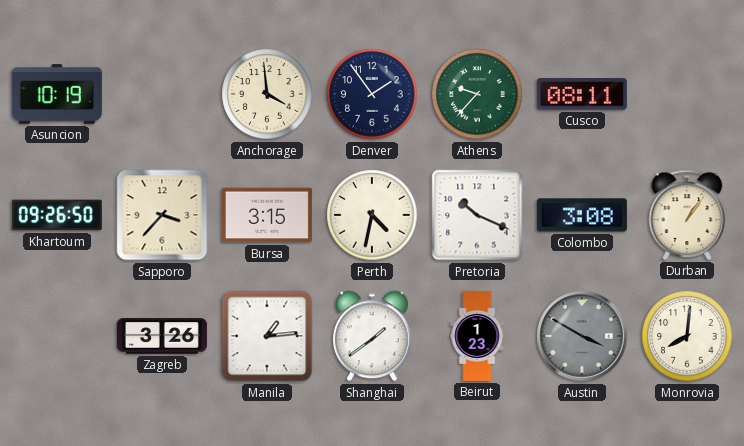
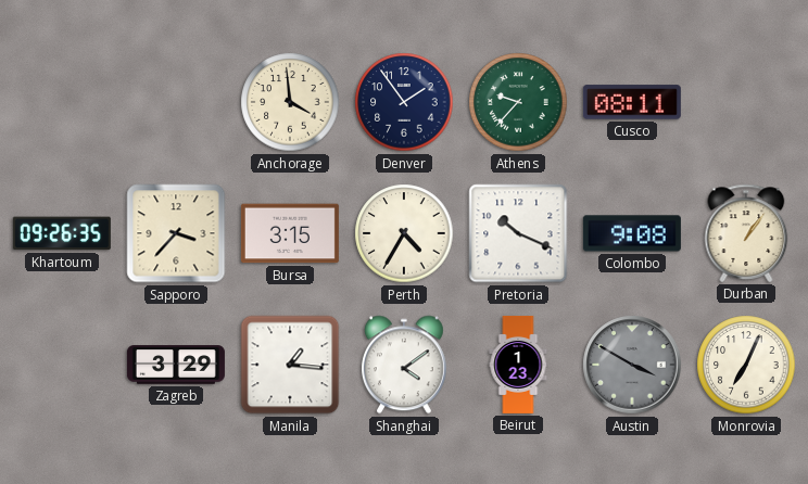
Asuncion: 10:19 -> none (57, 94)
Khartoum: 09:26:50 -> 09:26:35 (62, 233)
Perth: 4:32 -> 4:35 (404, 233)
Colombo: 3:08 -> 9:08 (632, 233)
Zagreb: 3:26 -> 3:29 (176, 365)
Manila: 1:14 -> 1:16 (290, 365)
Shanghai: 1:39 -> 4:09 (404, 365)
Monrovia: 8:01 -> 7:04 (746, 365)
